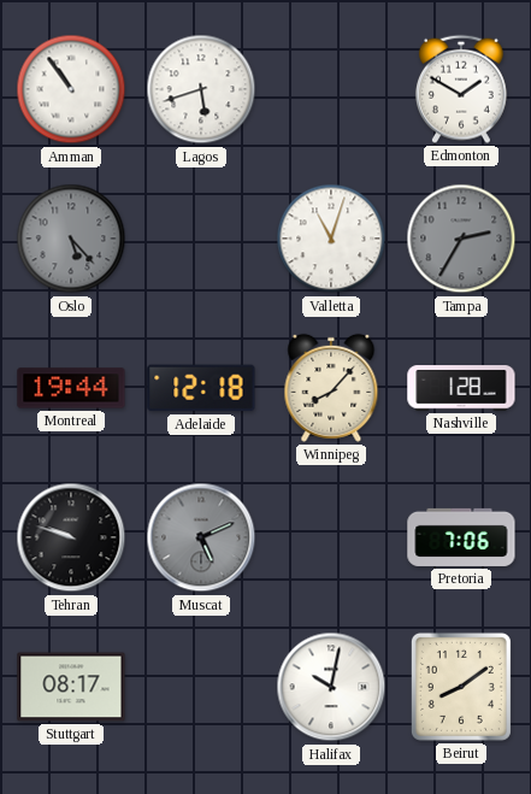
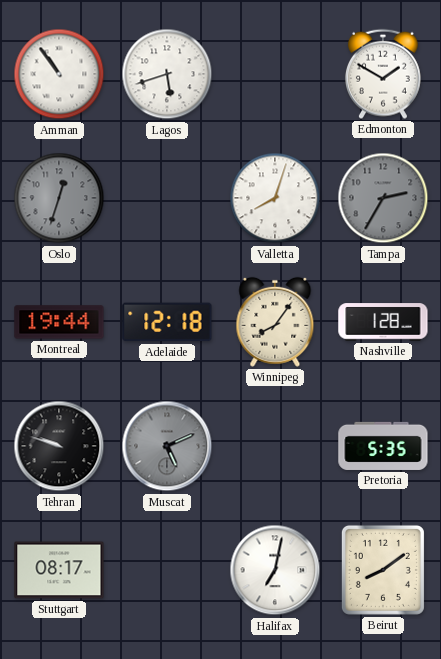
Oslo: 5:23 -> 12:33 (59, 198)
Valletta: 11:03 -> 8:03 (275, 198)
Winnipeg: 8:07 -> 8:06 (275, 322)
Pretoria: 7:06 -> 5:35 (383, 446)
Halifax: 10:02 -> 7:02 (275, 570)
